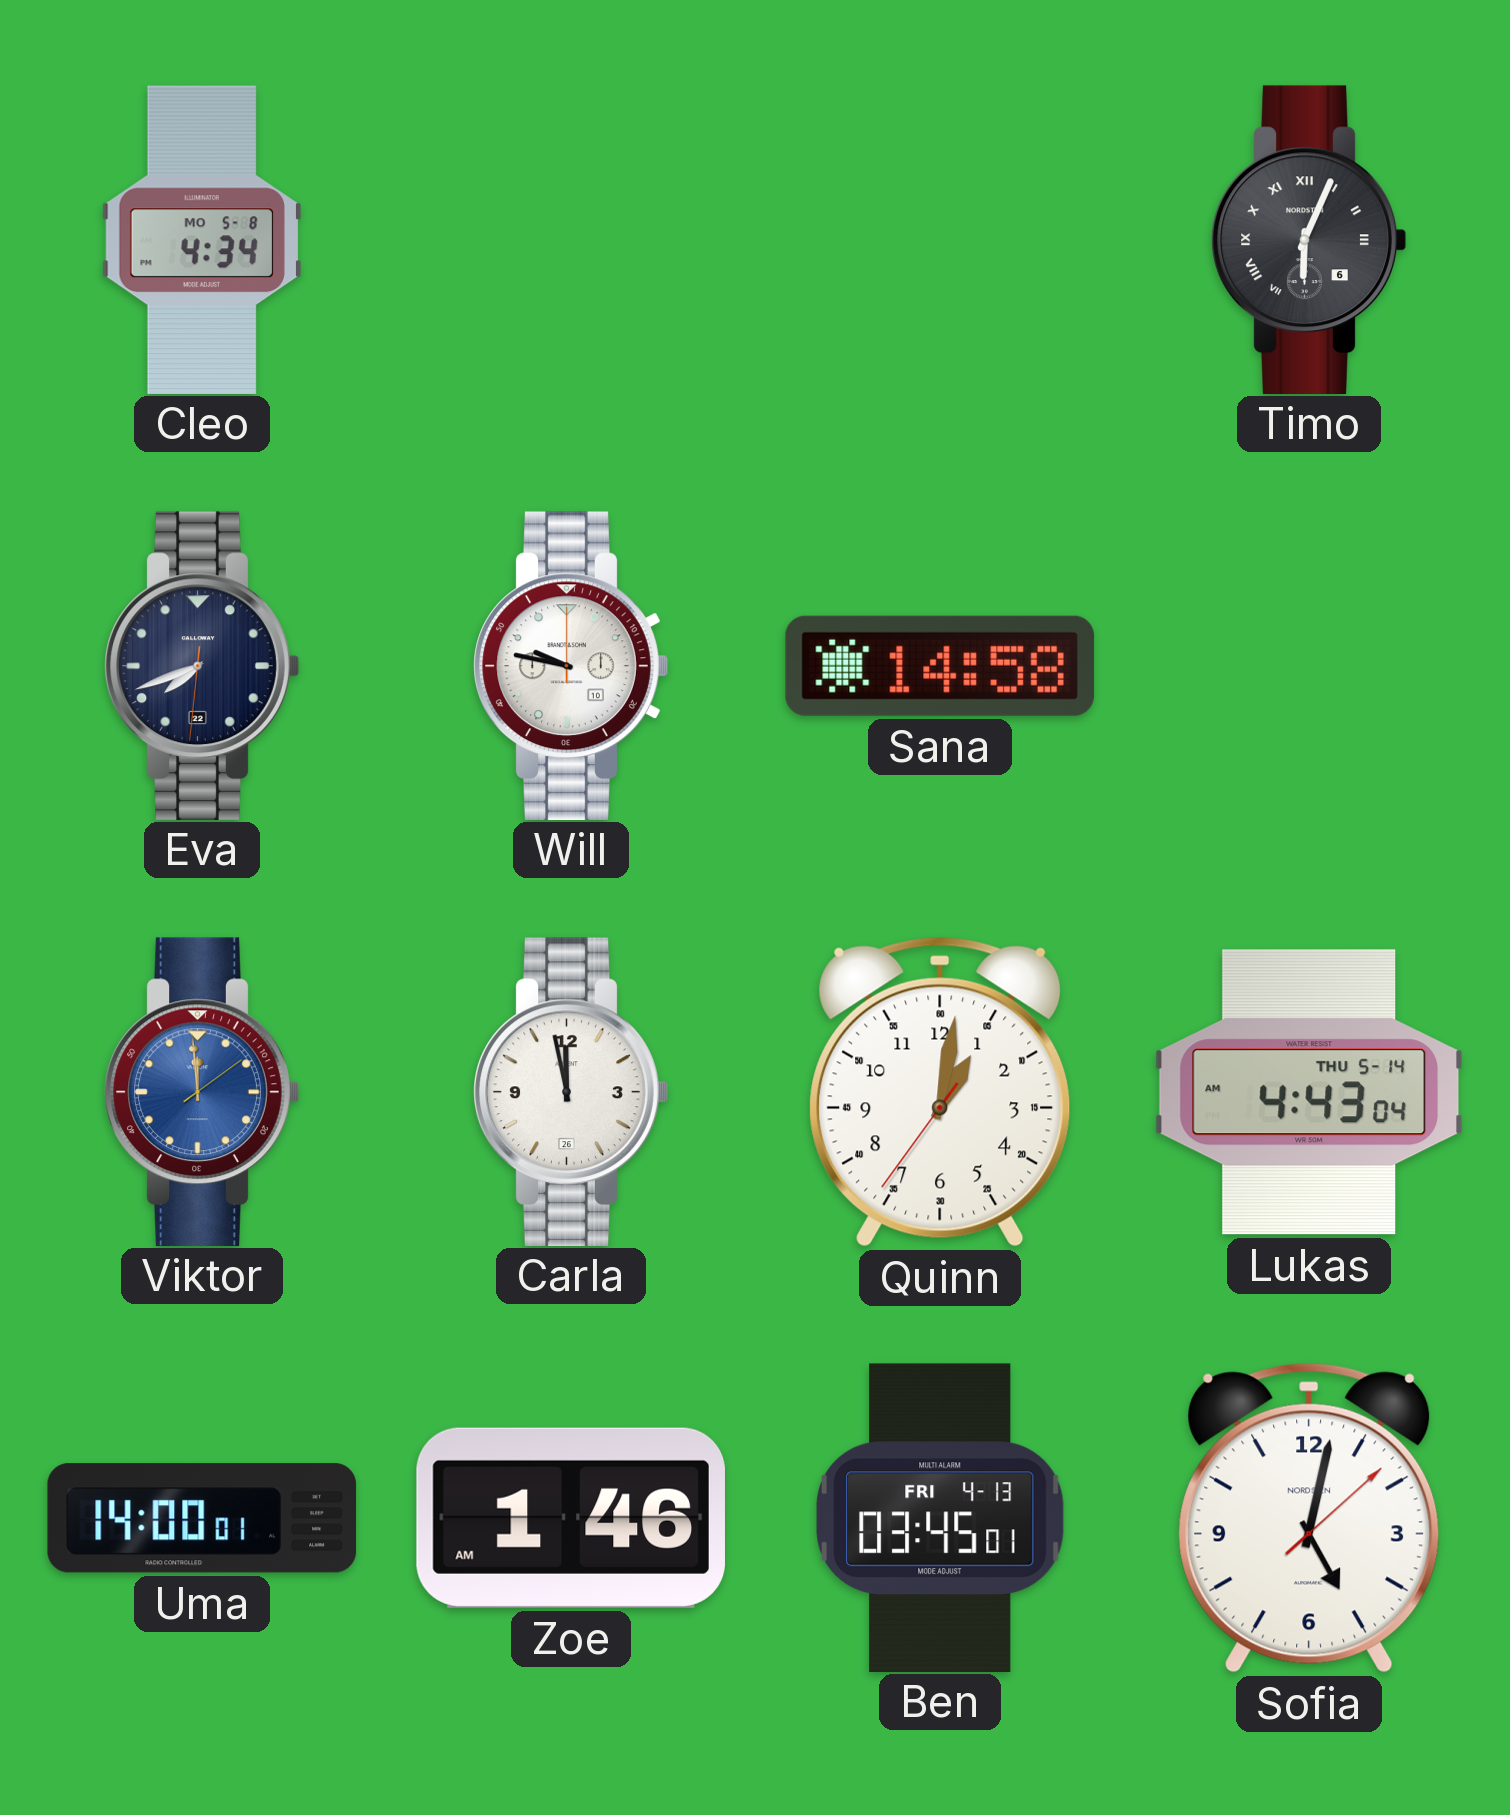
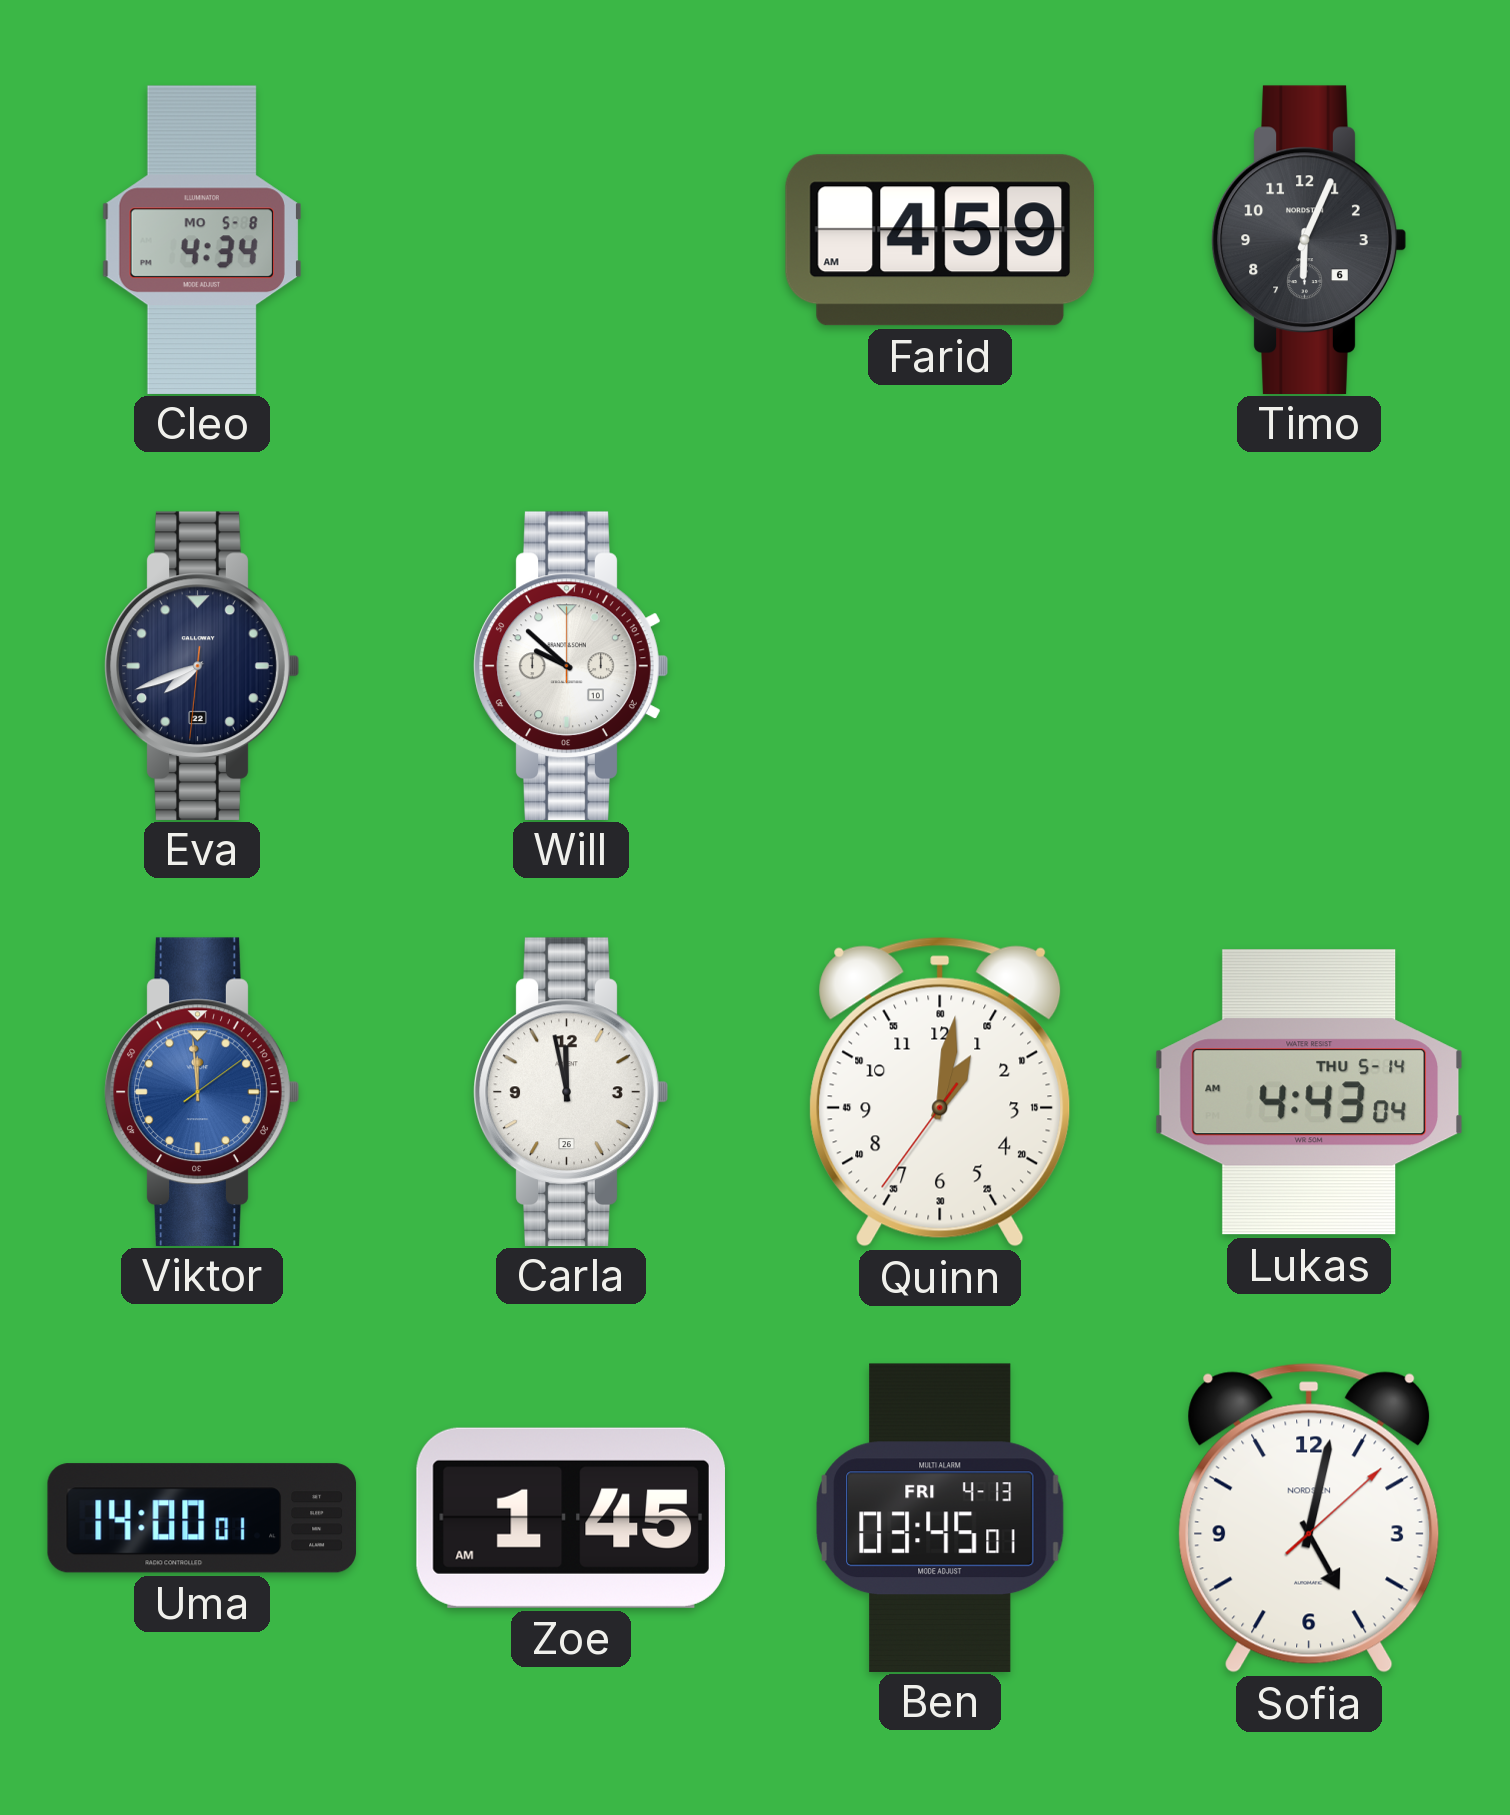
Farid: none -> 4:59 (939, 240)
Timo numerals: Roman -> Arabic (1309, 239)
Will: 9:47 -> 9:52 (571, 665)
Sana: 14:58 -> none (940, 666)
Zoe: 1:46 -> 1:45 (571, 1518)
